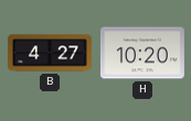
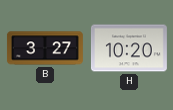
B: 4:27 -> 3:27 (45, 48)
